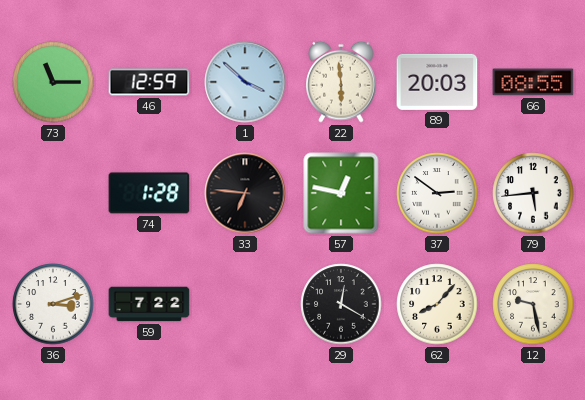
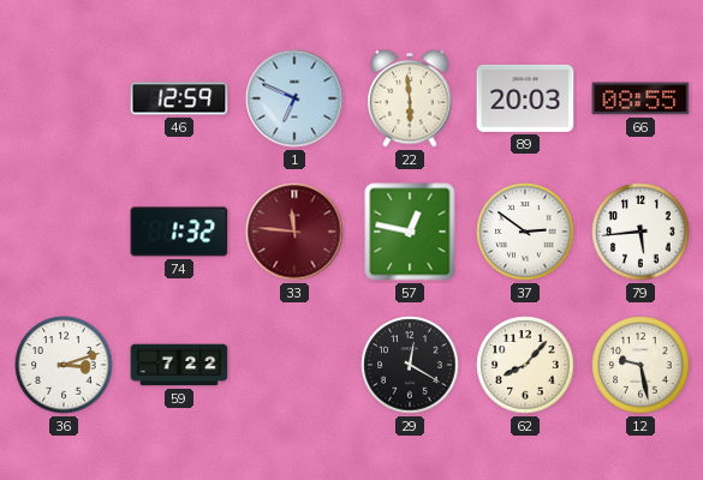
73: 11:15 -> none (53, 82)
1: 3:52 -> 6:49 (294, 98)
74: 1:28 -> 1:32 (179, 232)
33: 6:46 -> 11:46 (294, 232)
33 dial: black -> burgundy (294, 232)
